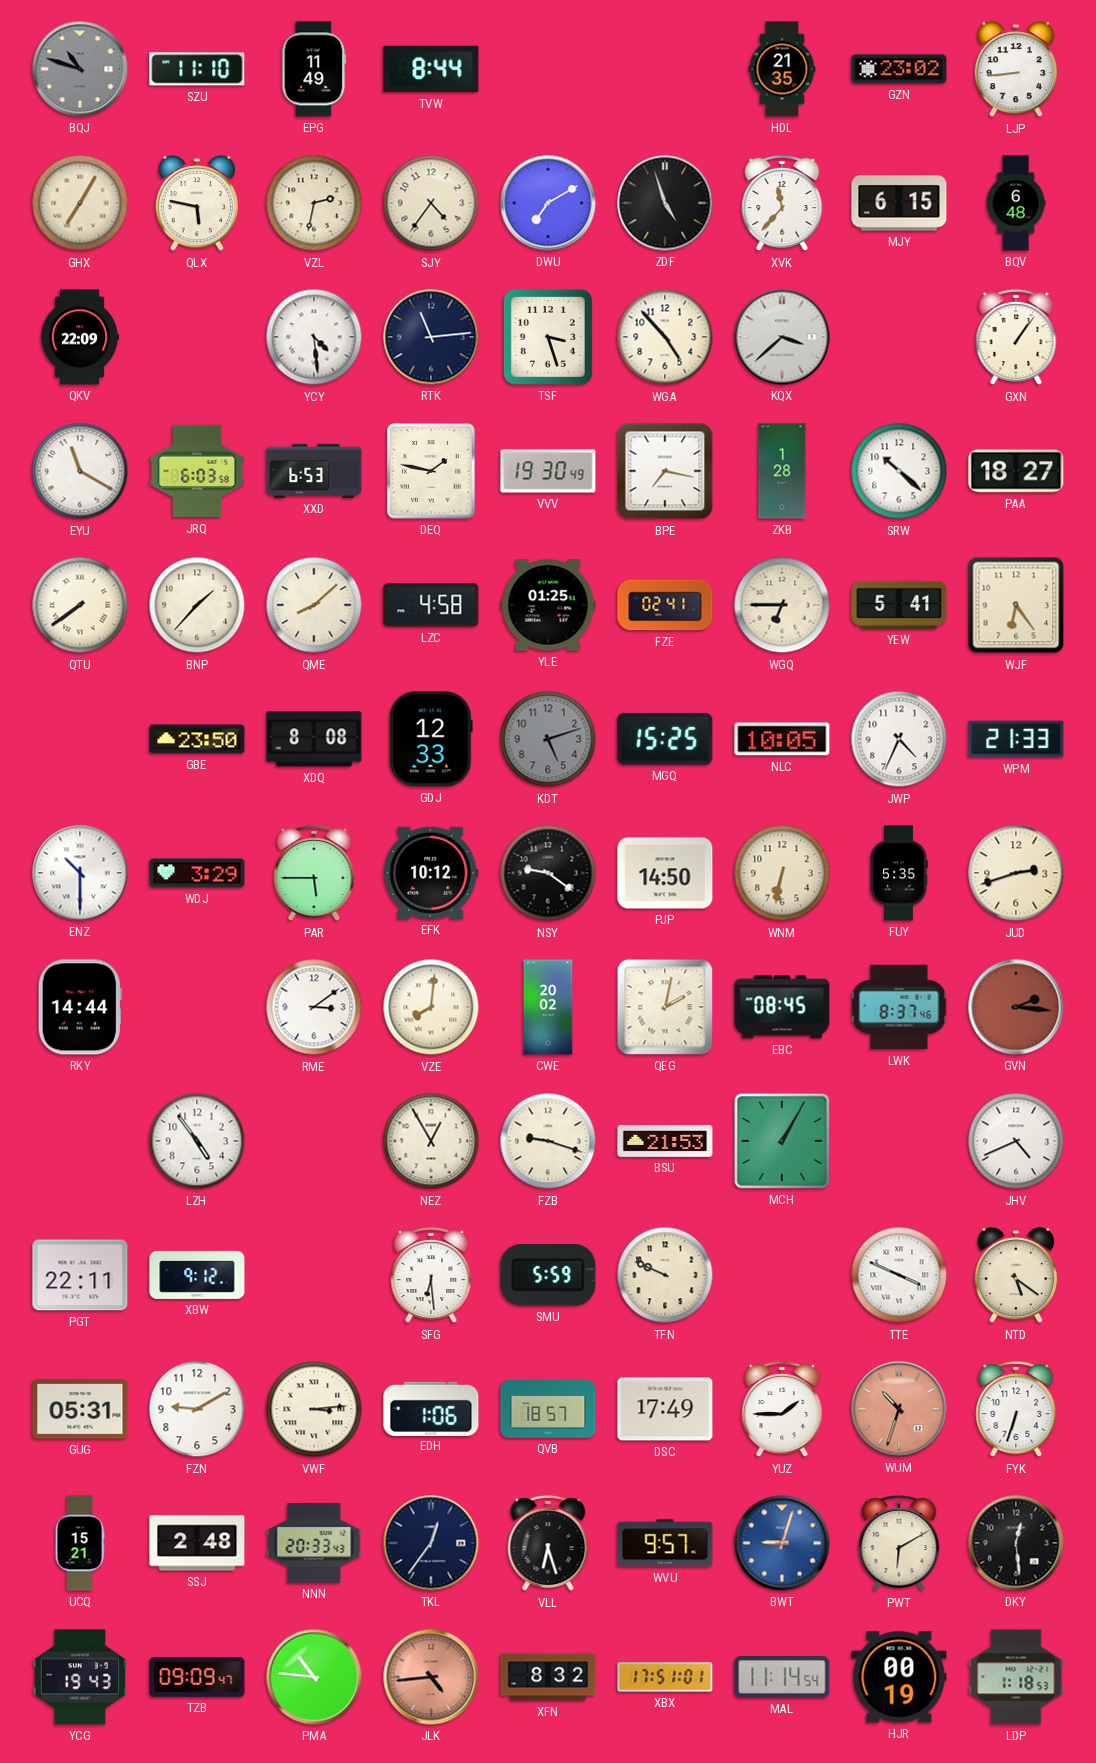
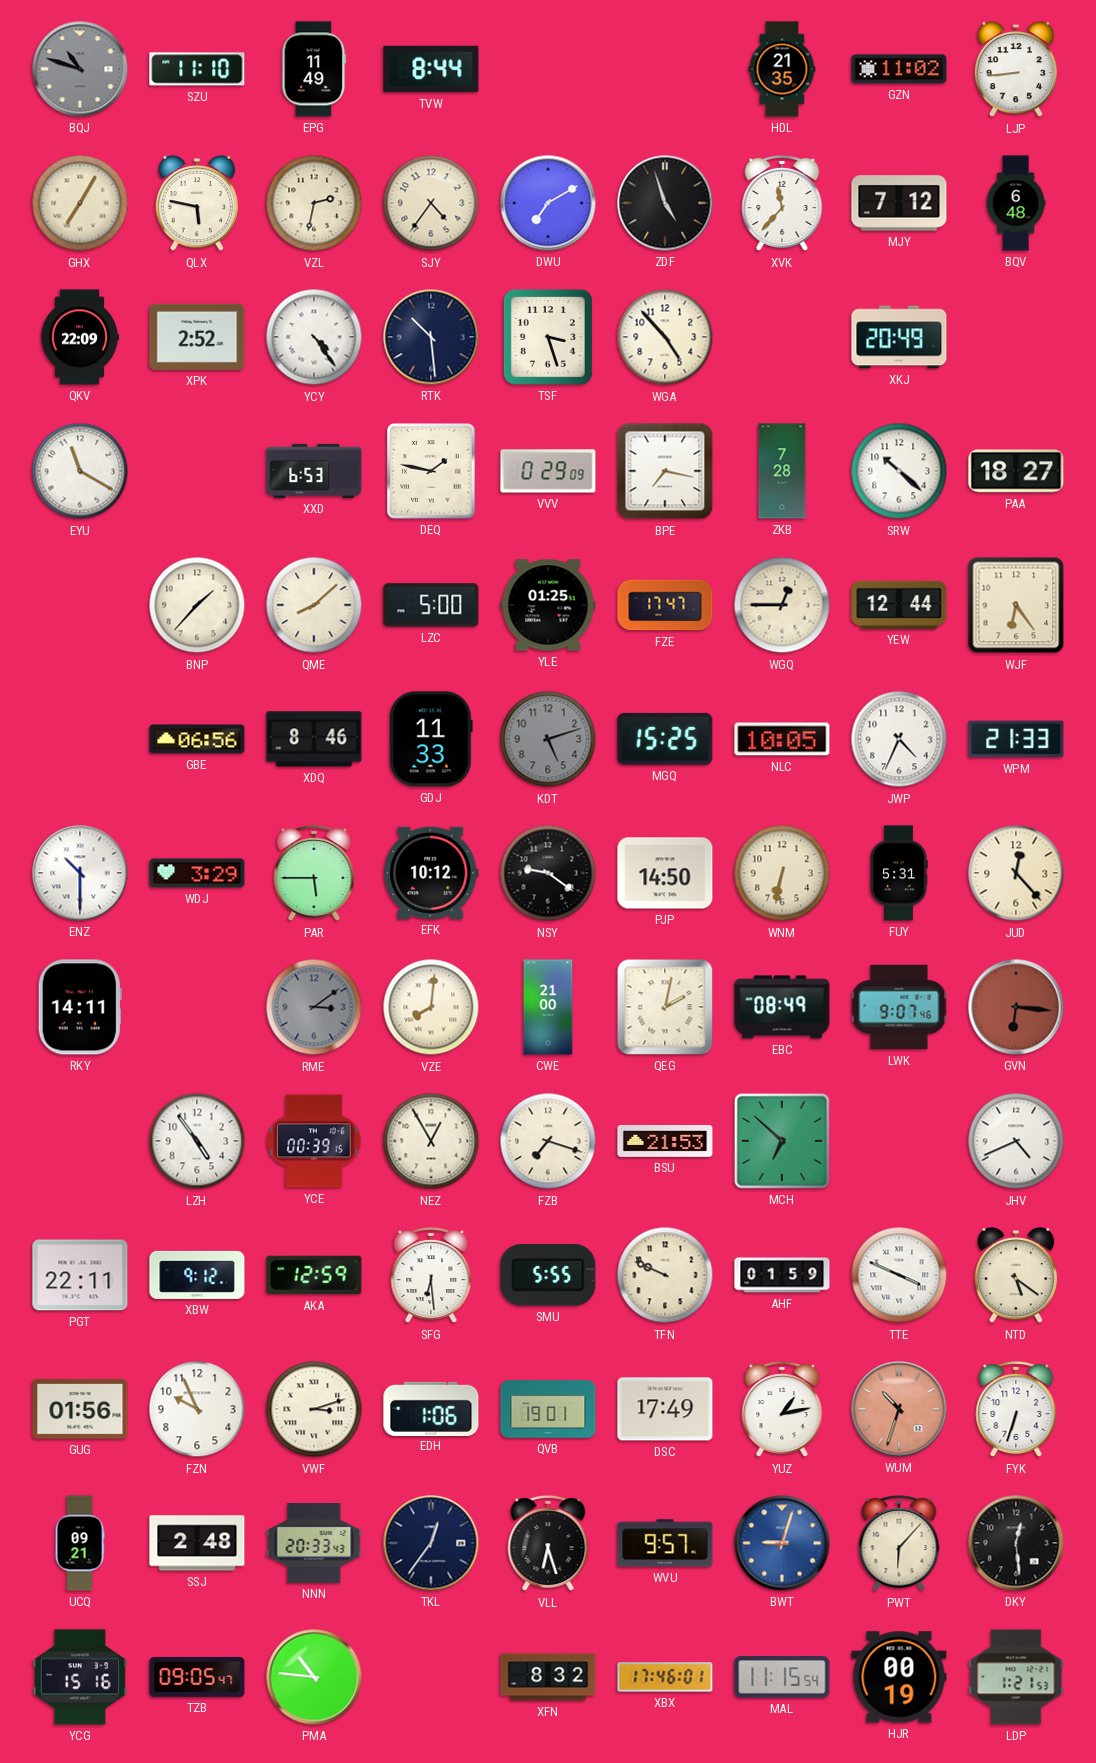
GZN: 23:02 -> 11:02 (899, 69)
MJY: 6:15 -> 7:12 (899, 203)
XPK: none -> 2:52 (197, 337)
YCY: 4:29 -> 4:24 (314, 337)
RTK: 11:14 -> 10:29 (431, 337)
KQX: 3:38 -> none (782, 337)
XKJ: none -> 20:49 (899, 337)
GXN: 1:06 -> none (1016, 338)
JRQ: 6:03 -> none (197, 471)
VVV: 19:30 -> 0:29 (548, 471)
ZKB: 1:28 -> 7:28 (782, 471)
QTU: 7:39 -> none (80, 605)
LZC: 4:58 -> 5:00 (431, 605)
FZE: 02:41 -> 17:47 (665, 605)
WGQ: 6:45 -> 12:45 (782, 605)
YEW: 5:41 -> 12:44 (899, 605)
GBE: 23:50 -> 06:56 (197, 739)
XDQ: 8:08 -> 8:46 (314, 739)
GDJ: 12:33 -> 11:33 (432, 739)
FUY: 5:35 -> 5:31 (899, 873)
JUD: 2:42 -> 12:23 (1016, 873)
RKY: 14:44 -> 14:11 (80, 1007)
RME dial: white -> grey (314, 1007)
CWE: 20:02 -> 21:00 (548, 1007)
EBC: 08:45 -> 08:49 (782, 1007)
LWK: 8:37 -> 9:07 (899, 1007)
GVN: 2:16 -> 6:16 (1016, 1007)
YCE: none -> 00:39 (314, 1141)
FZB: 9:18 -> 7:18 (548, 1141)
MCH: 1:05 -> 6:52 (782, 1141)
AKA: none -> 12:59 (314, 1275)
SMU: 5:59 -> 5:55 (548, 1275)
AHF: none -> 01:59 (782, 1275)
GUG: 05:31 -> 01:56 (80, 1410)
FZN: 9:10 -> 9:56 (197, 1409)
VWF: 3:14 -> 3:12 (314, 1409)
QVB: 18:57 -> 19:01 (548, 1409)
YUZ: 1:45 -> 1:13 (782, 1410)
UCQ: 15:21 -> 09:21 (80, 1543)
PWT: 6:10 -> 6:07 (899, 1544)
YCG: 19:43 -> 15:16 (80, 1677)
TZB: 09:09 -> 09:05 (197, 1677)
JLK: 4:44 -> none (431, 1677)
XBX: 17:51 -> 17:46 (665, 1677)
MAL: 11:14 -> 11:15 (782, 1677)
LDP: 1:18 -> 1:21 (1016, 1677)
